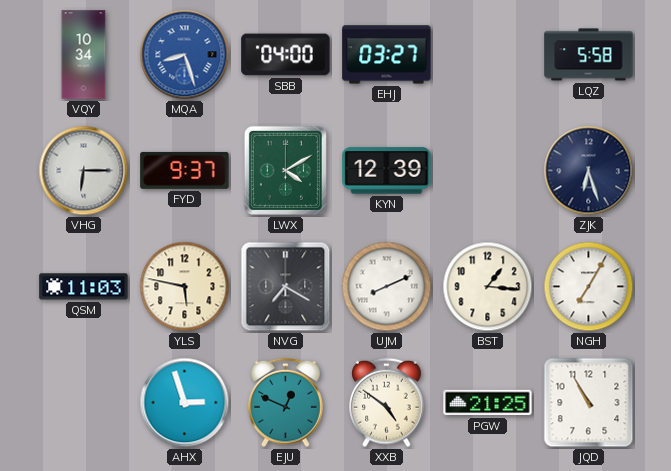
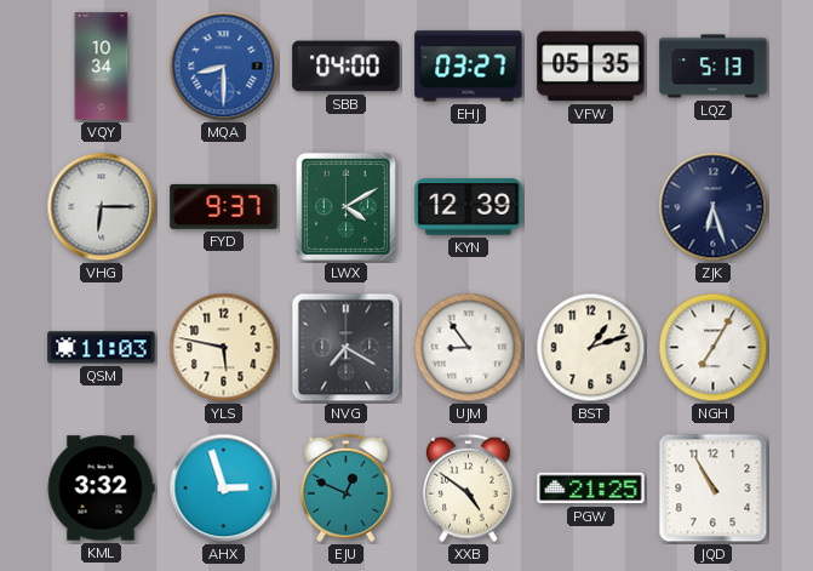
MQA: 8:27 -> 8:30 (224, 67)
VFW: none -> 05:35 (591, 67)
LQZ: 5:58 -> 5:13 (714, 67)
UJM: 8:11 -> 8:54 (469, 348)
BST: 1:16 -> 1:12 (591, 348)
KML: none -> 3:32 (101, 489)
